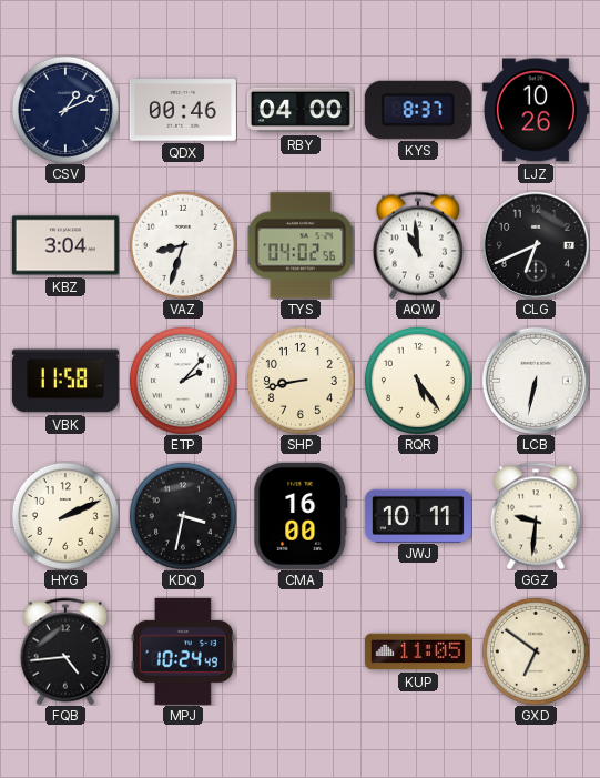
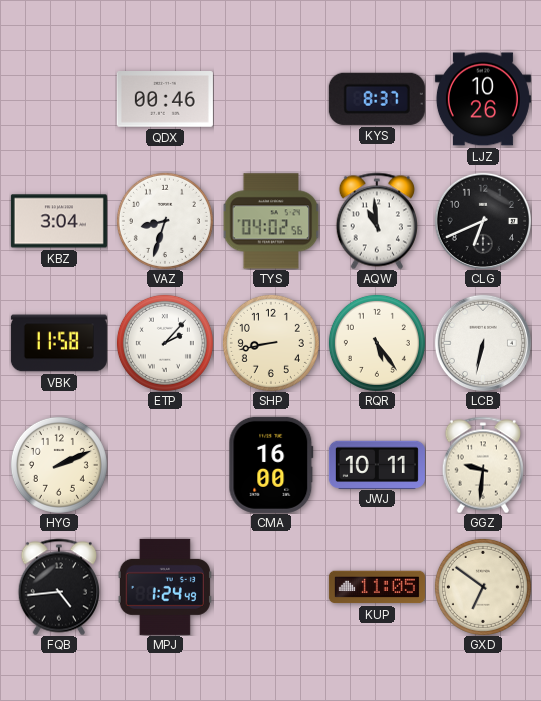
CSV: 1:11 -> none (65, 110)
RBY: 04:00 -> none (301, 110)
KDQ: 3:32 -> none (183, 516)
MPJ: 10:24 -> 1:24 (165, 587)
